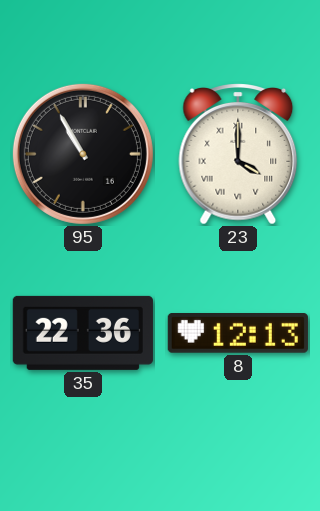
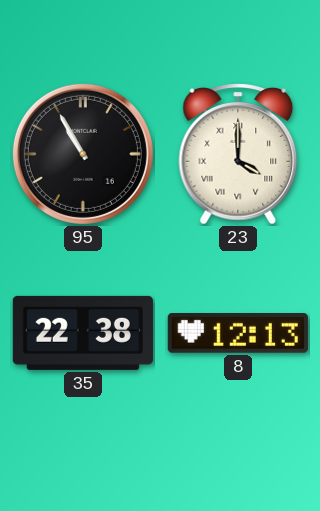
35: 22:36 -> 22:38 (83, 333)
